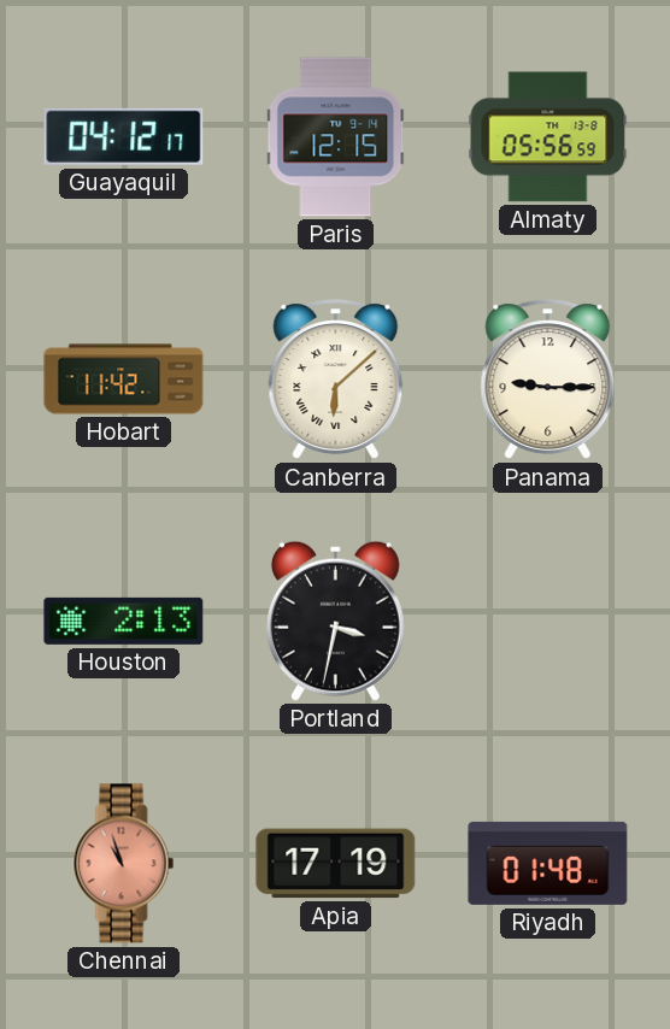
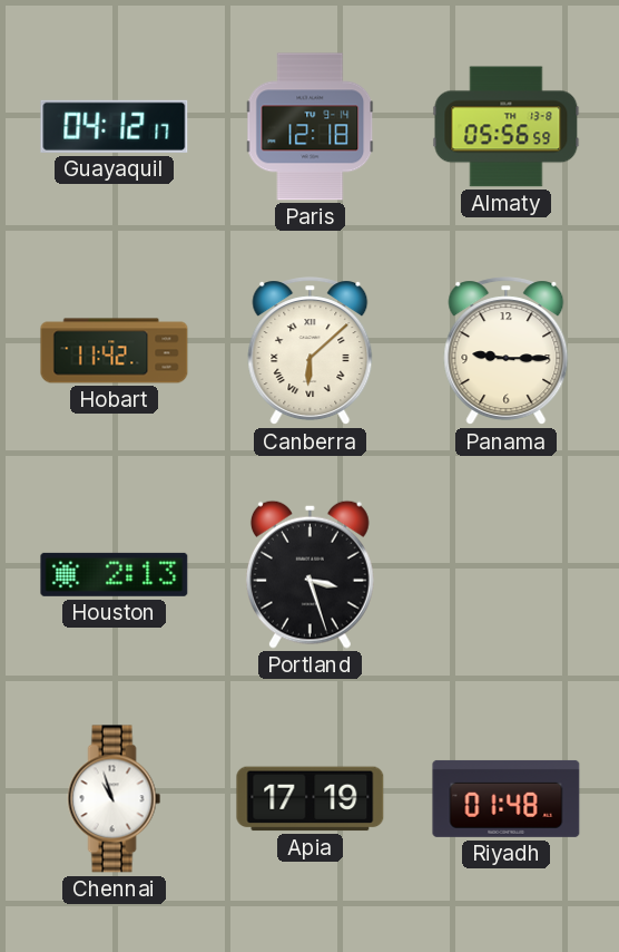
Paris: 12:15 -> 12:18 (311, 127)
Portland: 3:32 -> 3:27 (309, 574)
Chennai dial: salmon -> white (115, 799)
